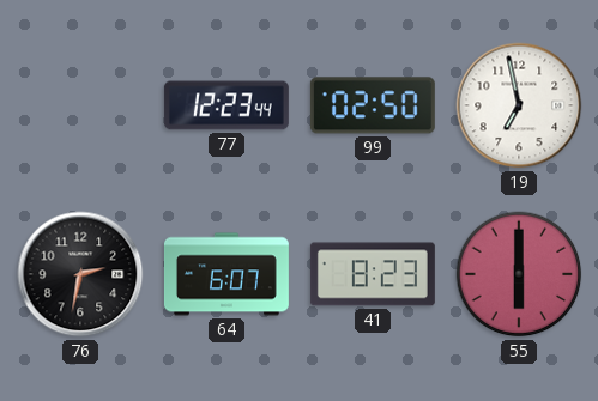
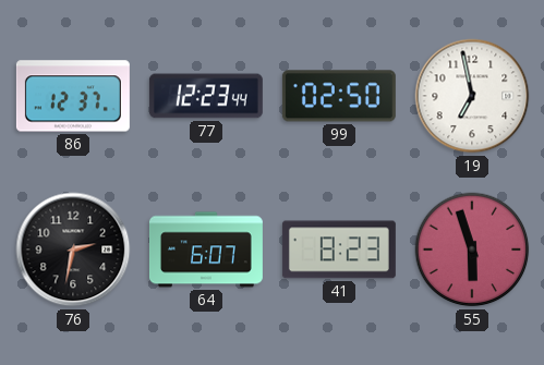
86: none -> 12:37 (73, 96)
55: 6:00 -> 5:57 (472, 250)
